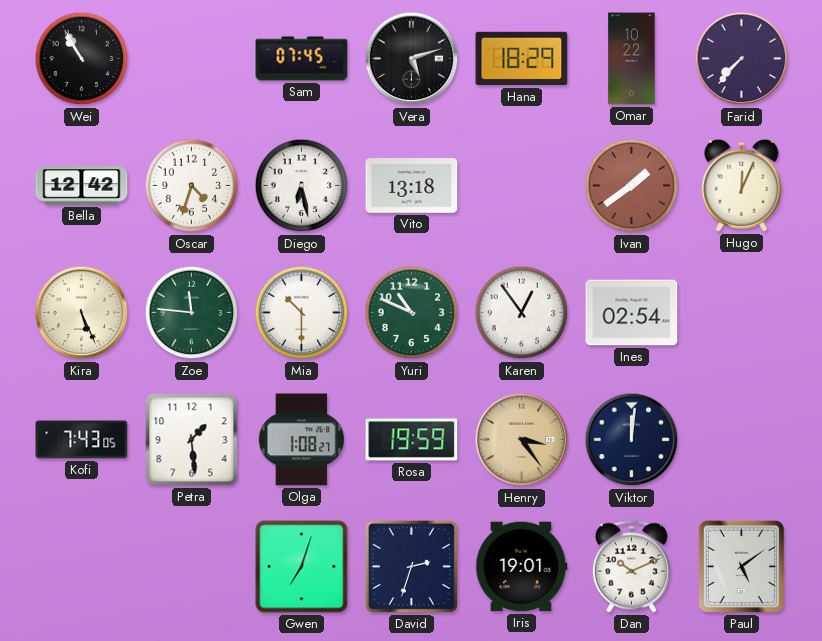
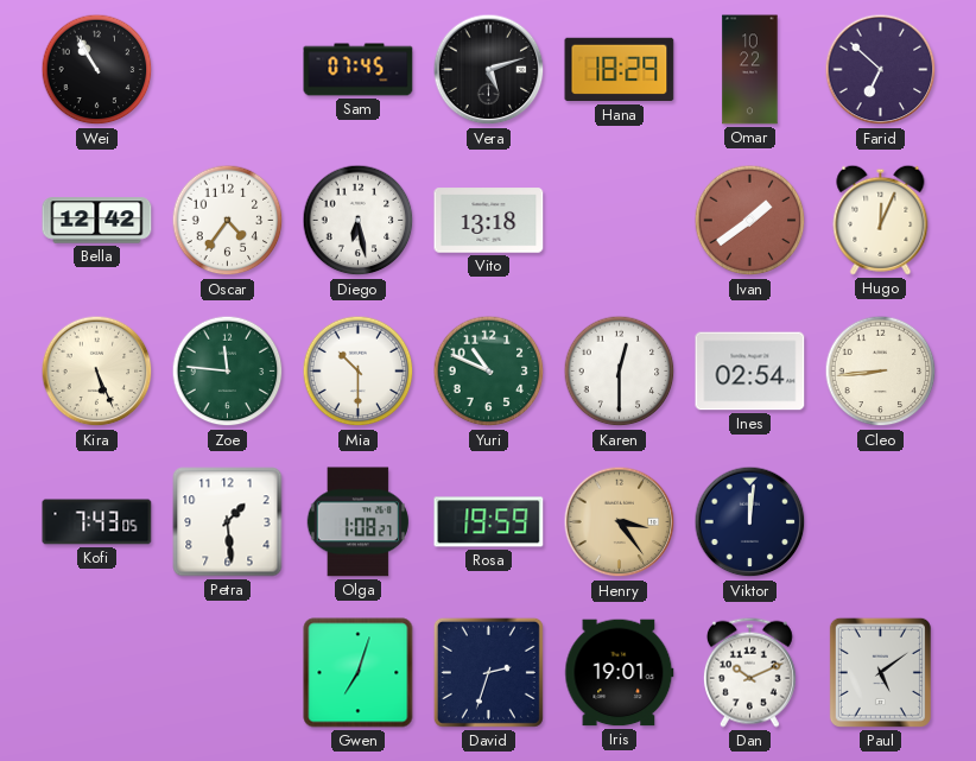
Farid: 7:37 -> 6:52 (881, 70)
Oscar: 4:33 -> 4:36 (228, 221)
Karen: 12:54 -> 12:30 (620, 372)
Cleo: none -> 8:44 (881, 372)
